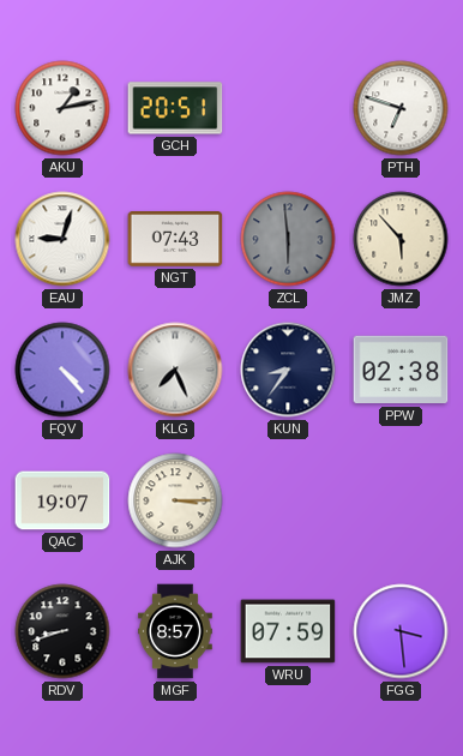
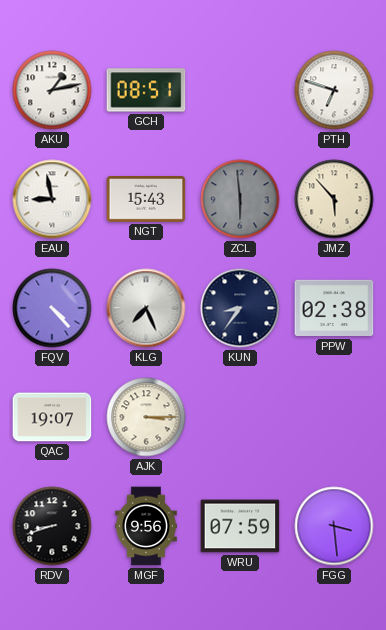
GCH: 20:51 -> 08:51 (146, 90)
EAU: 9:03 -> 8:58 (52, 199)
NGT: 07:43 -> 15:43 (146, 200)
MGF: 8:57 -> 9:56 (146, 526)
